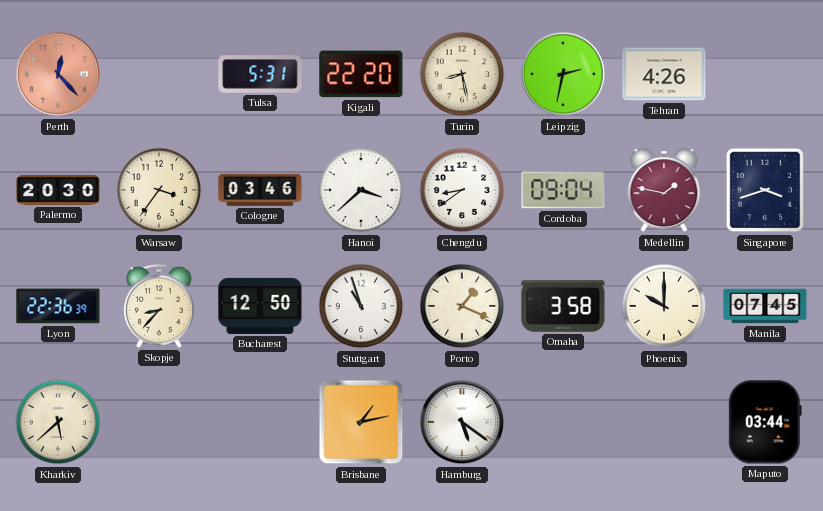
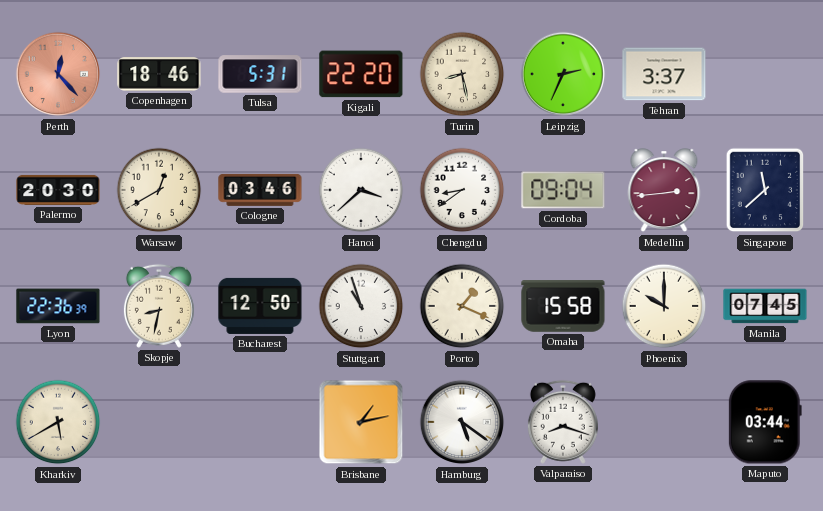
Copenhagen: none -> 18:46 (159, 74)
Leipzig: 2:32 -> 2:34 (563, 74)
Tehran: 4:26 -> 3:37 (664, 74)
Warsaw: 3:36 -> 12:40 (159, 190)
Medellin: 1:47 -> 2:44 (664, 191)
Singapore: 3:42 -> 11:38 (765, 190)
Skopje: 8:37 -> 8:32 (159, 306)
Omaha: 3:58 -> 15:58 (563, 306)
Kharkiv: 5:38 -> 5:40 (58, 422)
Valparaiso: none -> 8:18 (563, 422)
